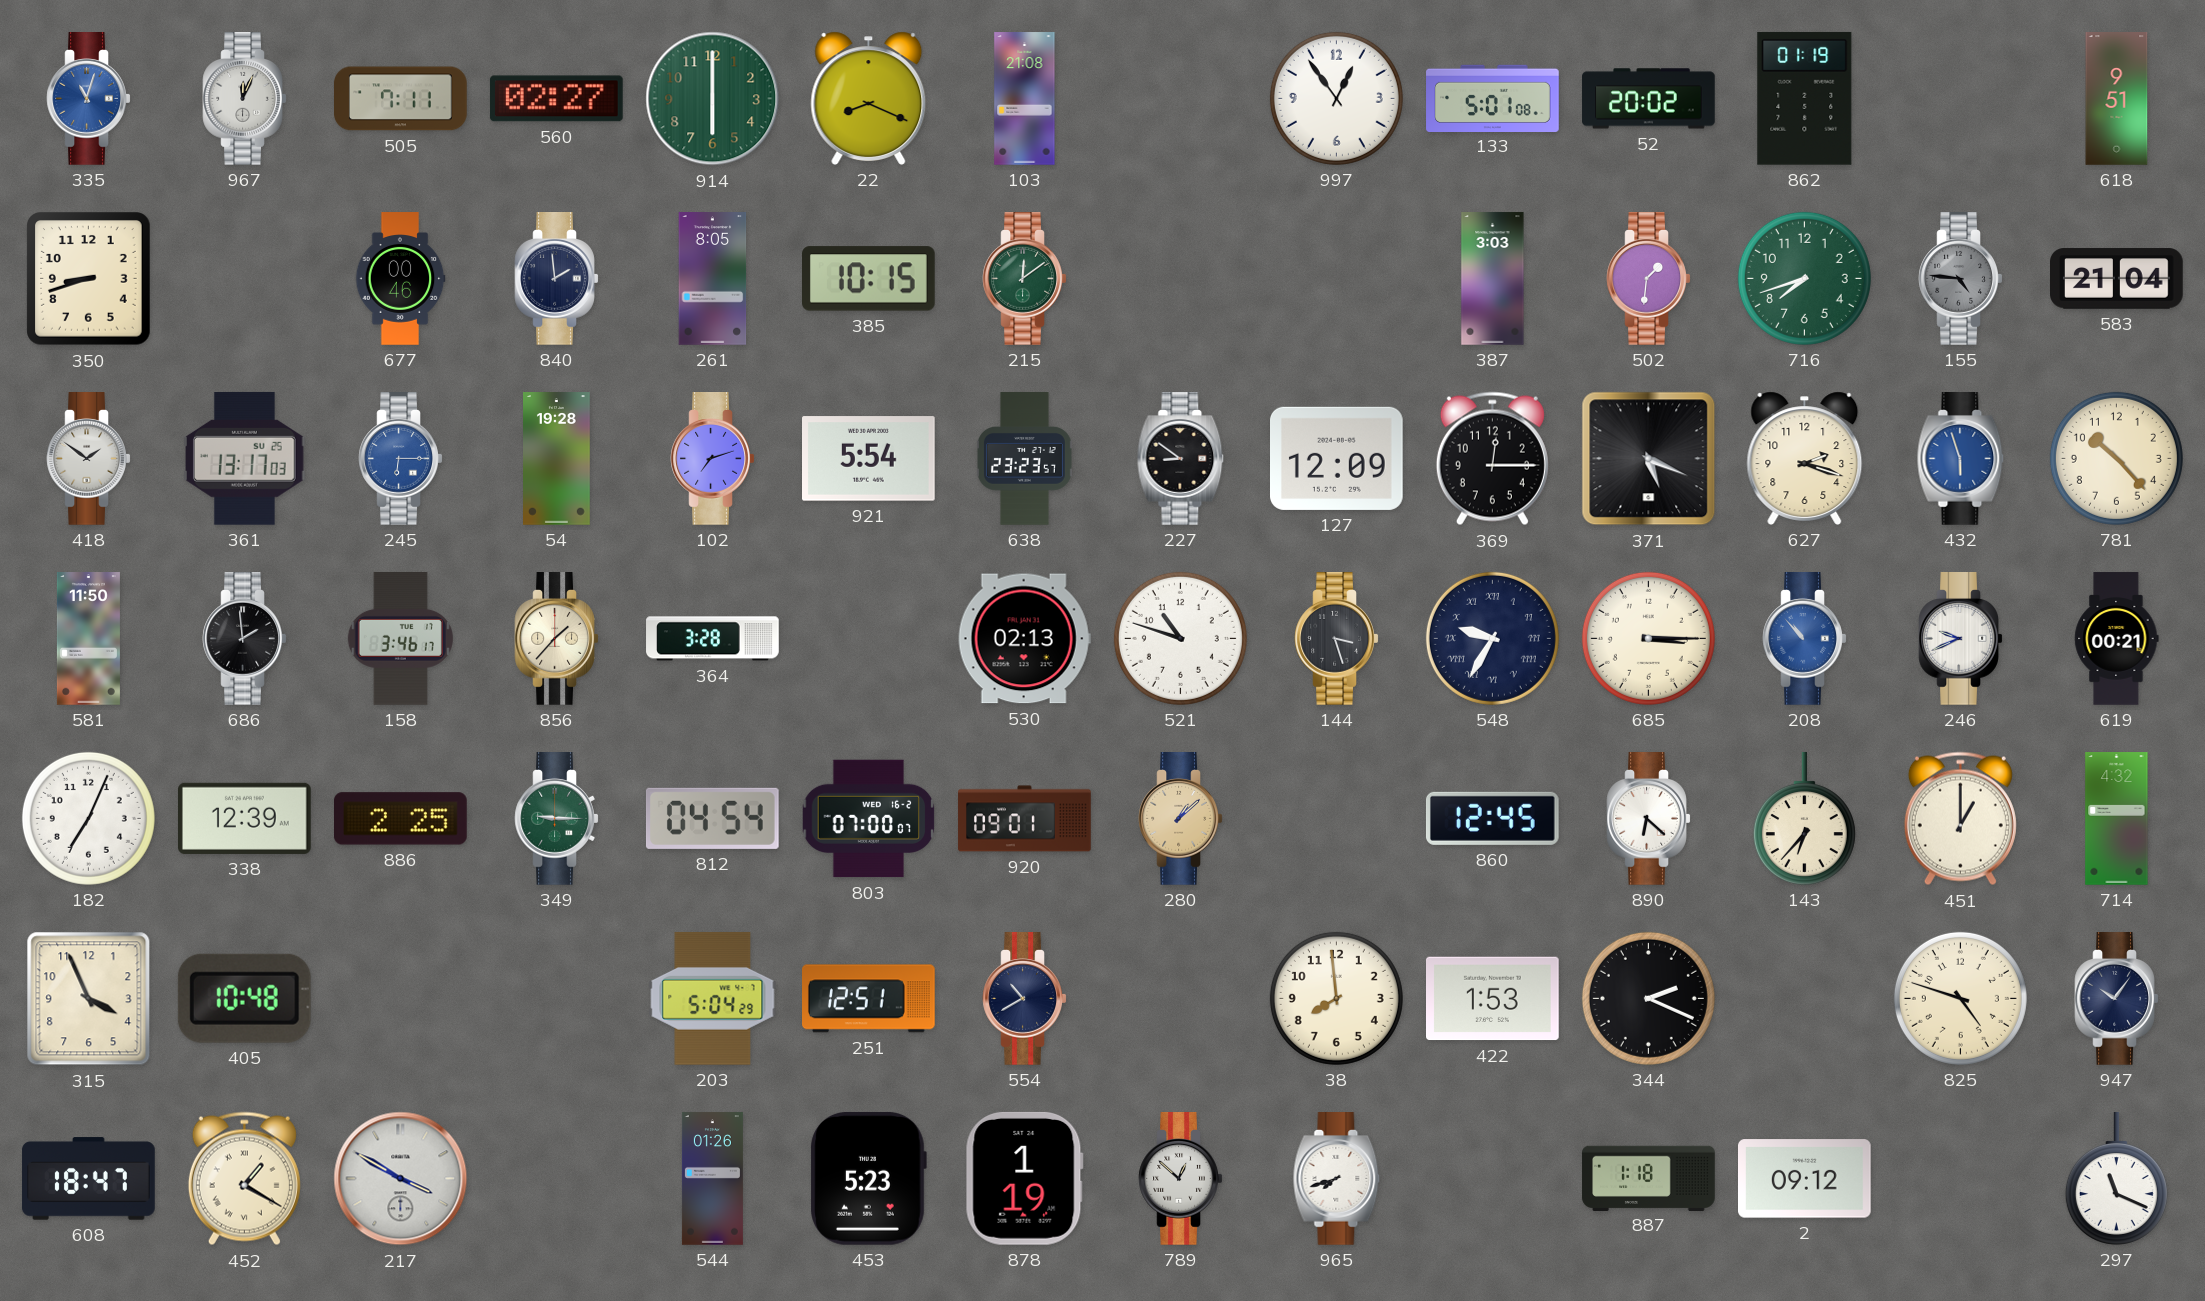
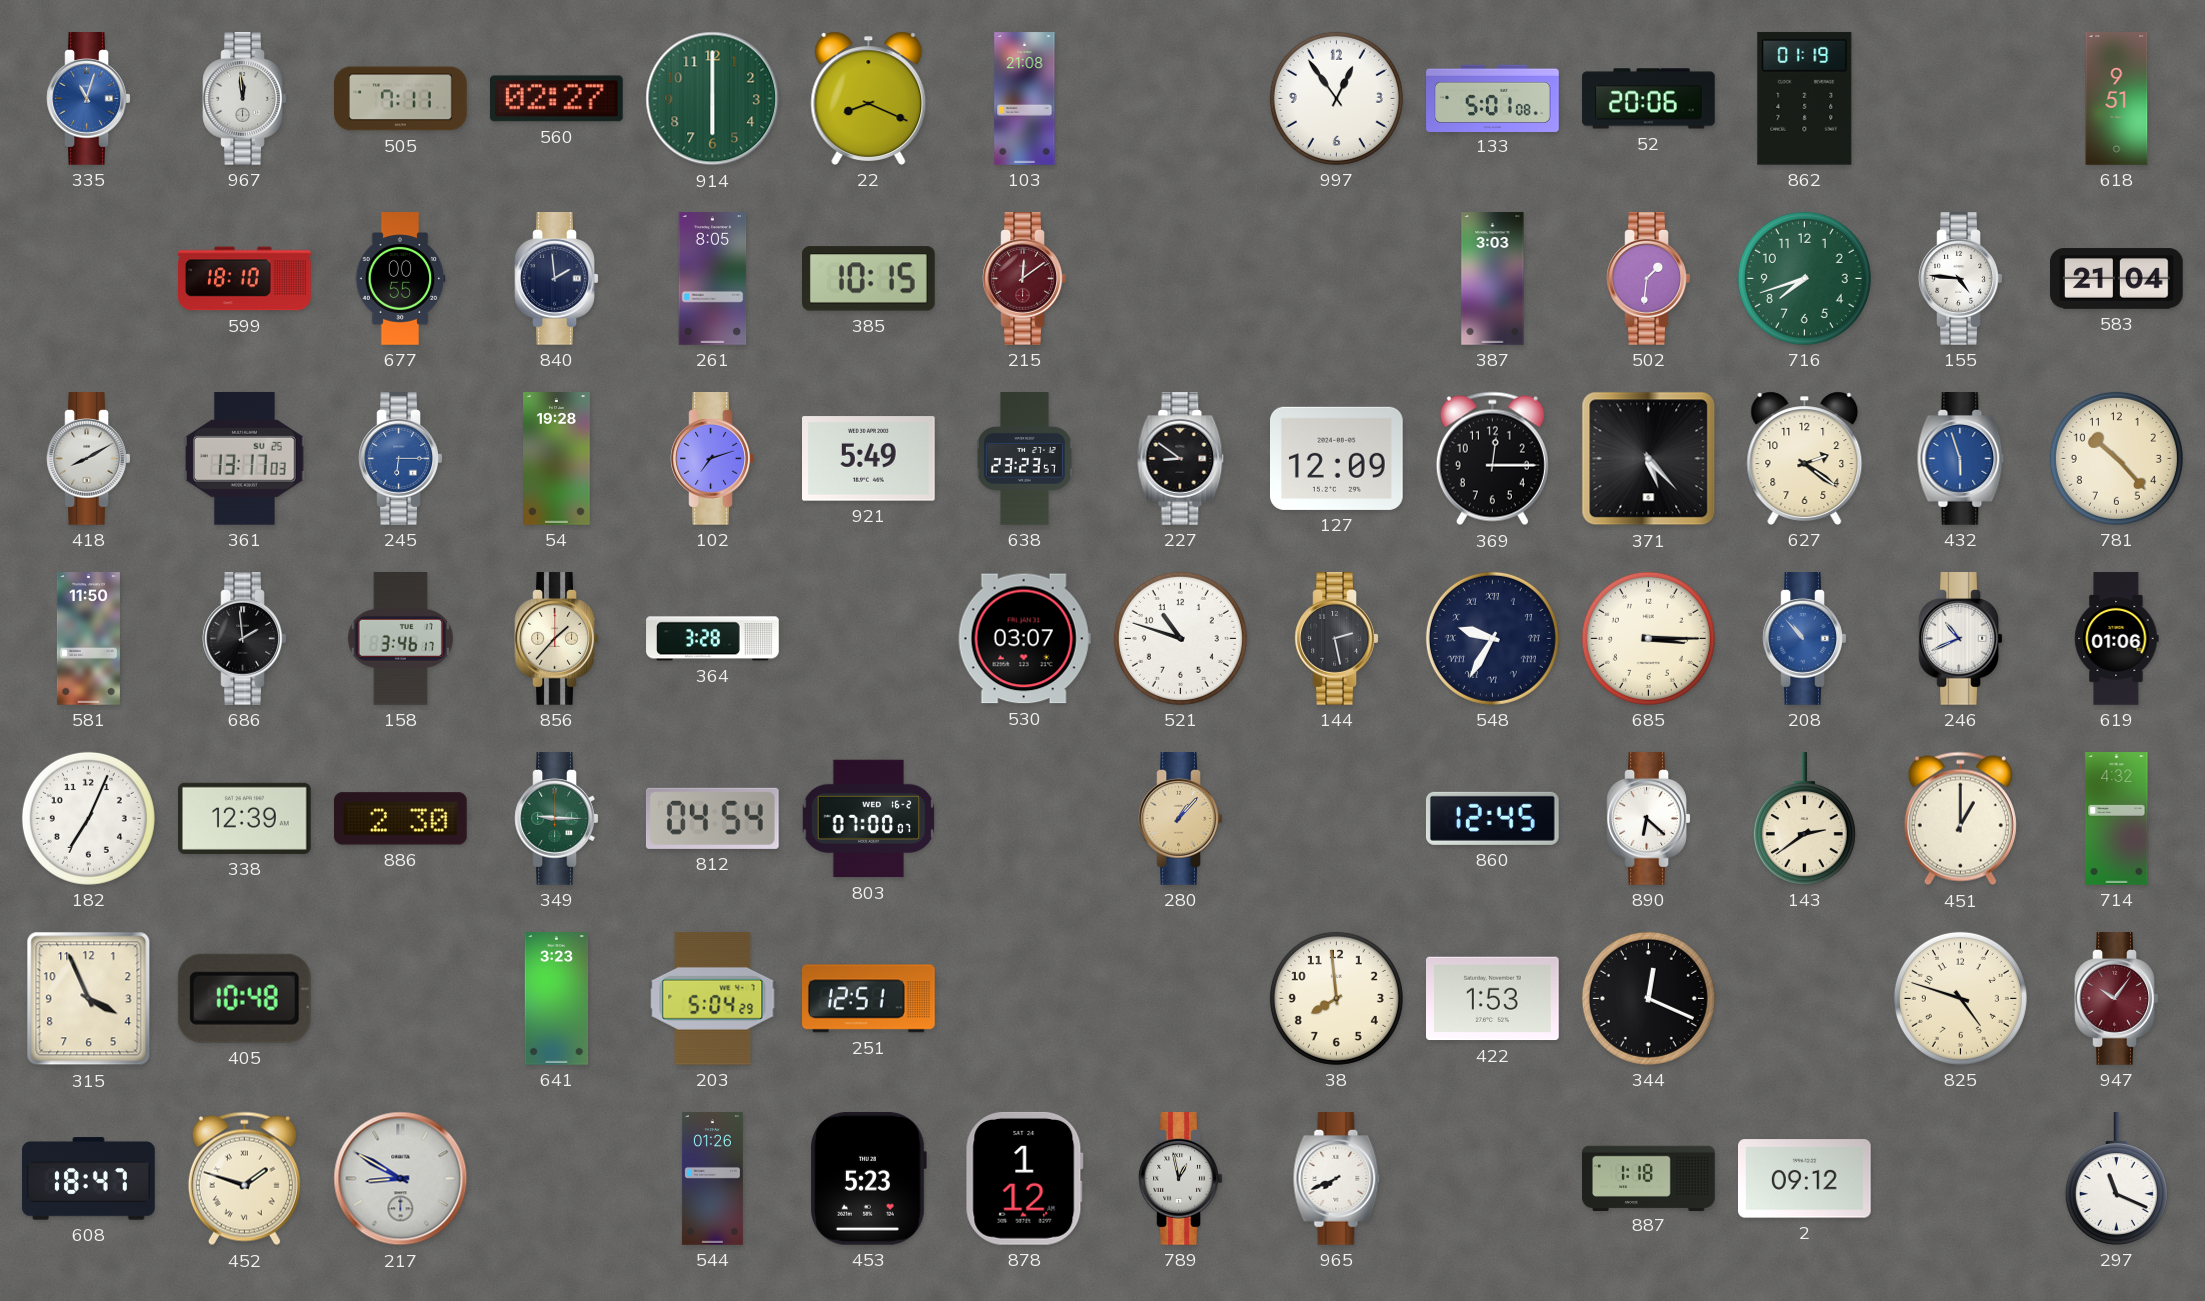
967: 12:04 -> 11:59 (245, 99)
52: 20:02 -> 20:06 (1649, 99)
350: 8:42 -> none (89, 279)
599: none -> 18:10 (245, 279)
677: 00:46 -> 00:55 (400, 279)
215 dial: green -> burgundy (1025, 279)
155 dial: grey -> white (1961, 279)
418: 1:51 -> 8:10 (89, 459)
921: 5:54 -> 5:49 (869, 459)
371: 5:19 -> 5:23 (1649, 459)
627: 2:18 -> 2:21 (1805, 458)
530: 02:13 -> 03:07 (1024, 639)
144: 3:27 -> 2:28 (1337, 639)
246: 9:41 -> 10:41 (1961, 639)
619: 00:21 -> 01:06 (2117, 639)
886: 2:25 -> 2:30 (401, 819)
920: 09:01 -> none (1025, 819)
280: 1:08 -> 1:07 (1181, 819)
143: 6:37 -> 2:39 (1804, 819)
641: none -> 3:23 (557, 999)
554: 10:40 -> none (1025, 999)
344: 2:19 -> 12:19 (1648, 998)
947 dial: navy -> burgundy (2117, 999)
452: 1:20 -> 1:48 (244, 1179)
217: 3:50 -> 8:50 (401, 1179)
878: 1:19 -> 1:12 (1024, 1178)
789: 12:52 -> 12:58 (1181, 1179)
965: 7:42 -> 7:41 (1337, 1179)
